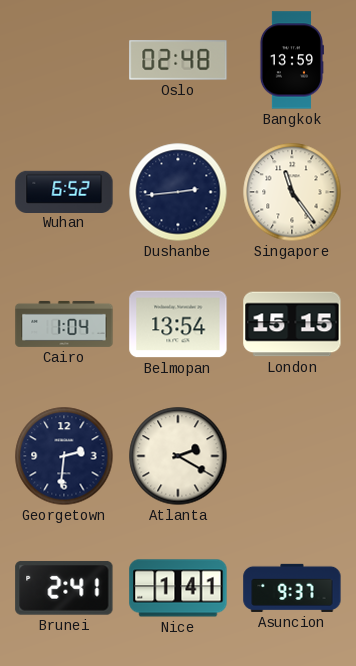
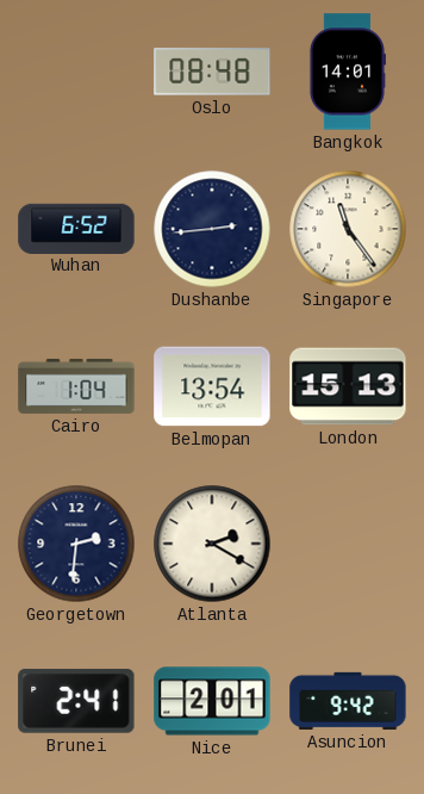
Oslo: 02:48 -> 08:48 (212, 72)
Bangkok: 13:59 -> 14:01 (347, 72)
London: 15:15 -> 15:13 (348, 386)
Nice: 1:41 -> 2:01 (212, 701)
Asuncion: 9:37 -> 9:42 (348, 701)
